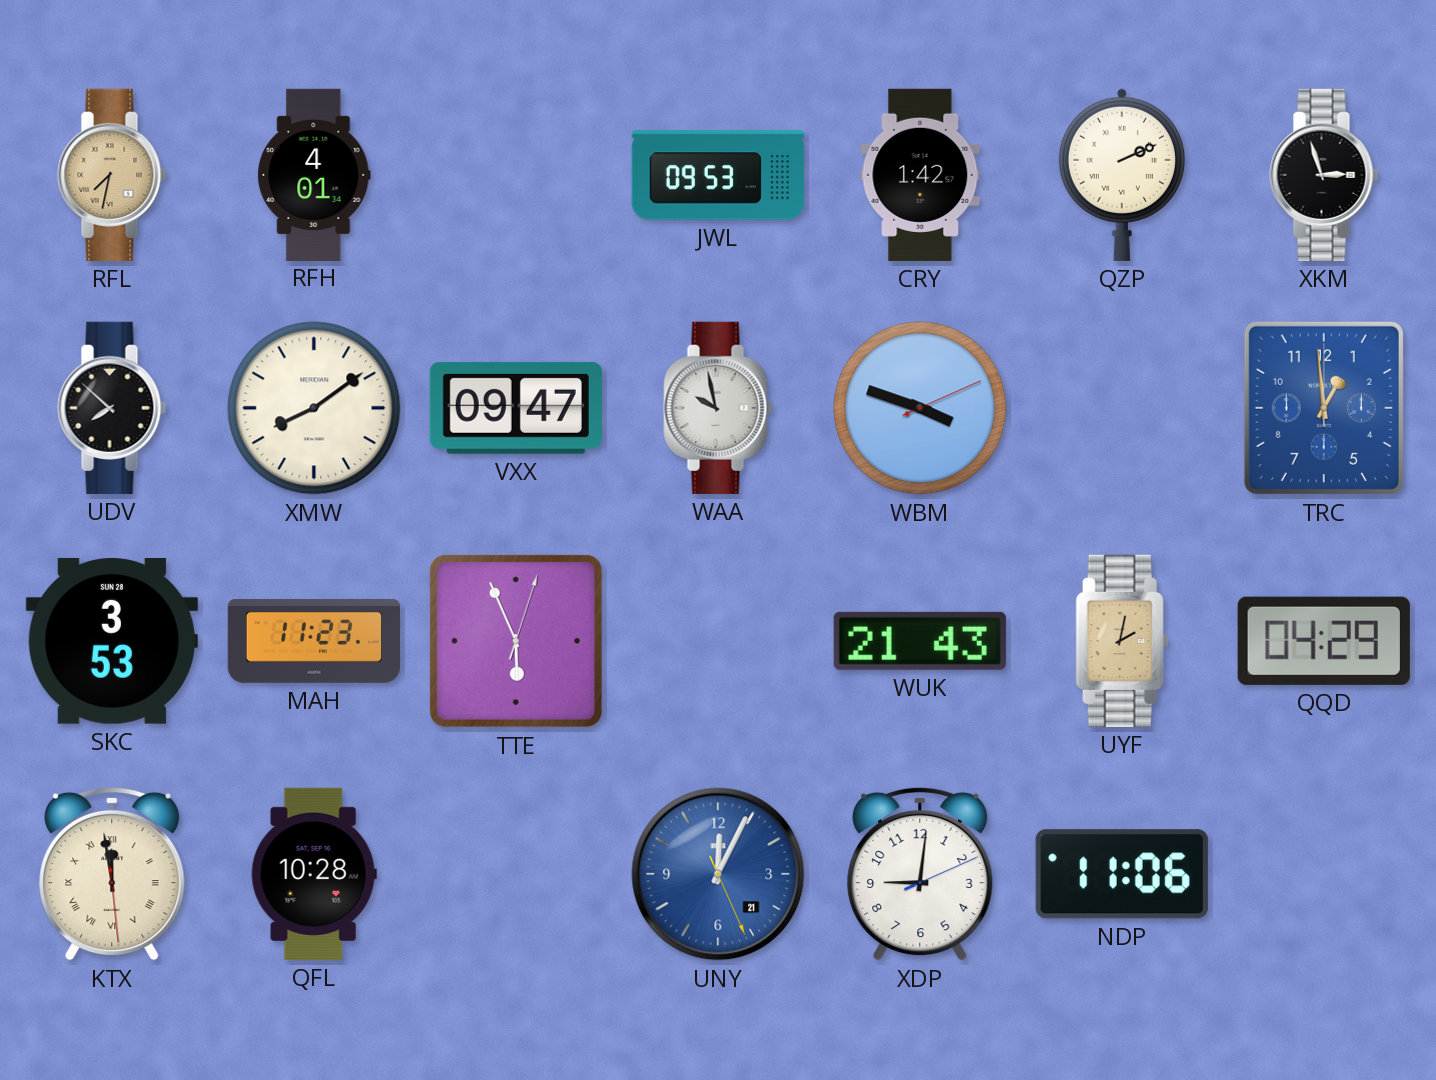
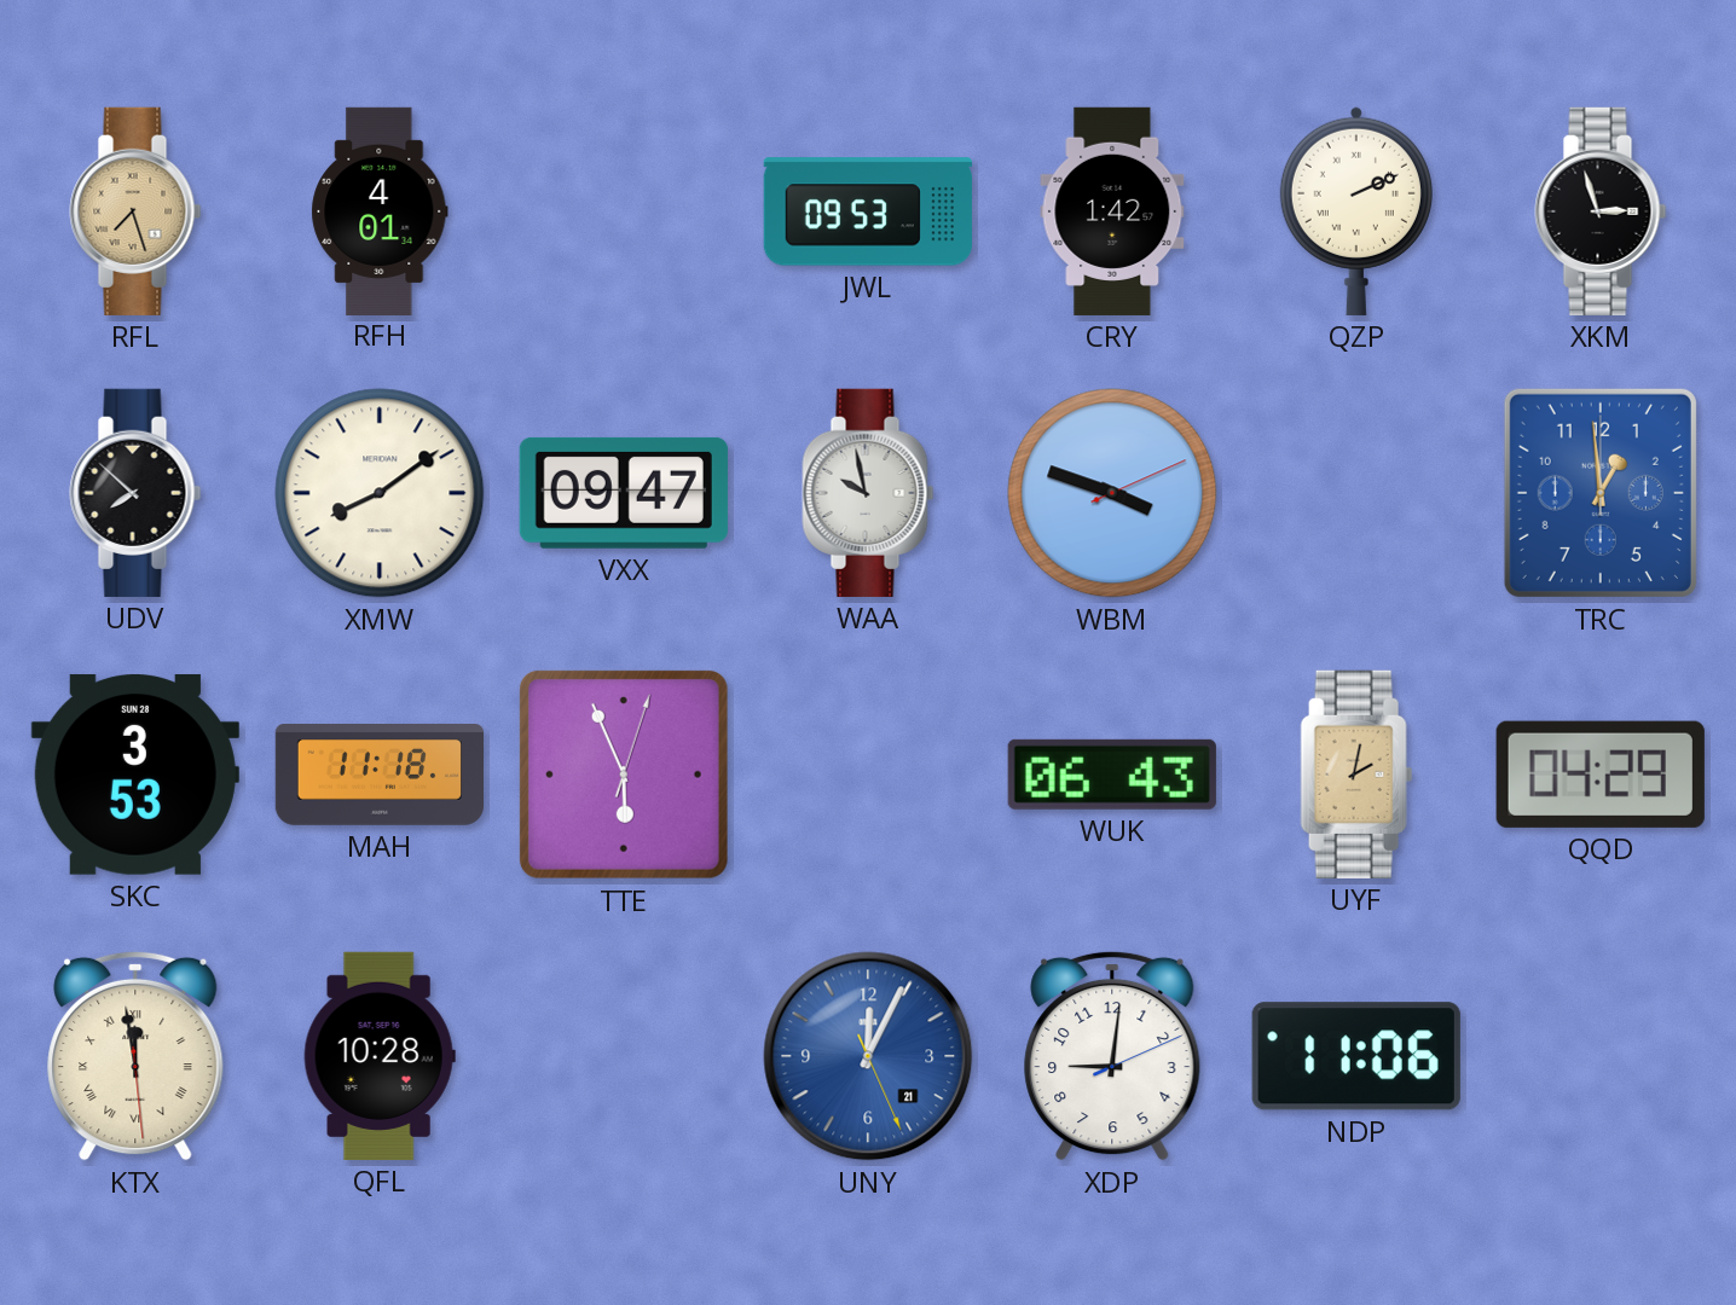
RFL: 7:32 -> 7:27 (135, 211)
MAH: 11:23 -> 11:18 (378, 776)
WUK: 21:43 -> 06:43 (1112, 775)
